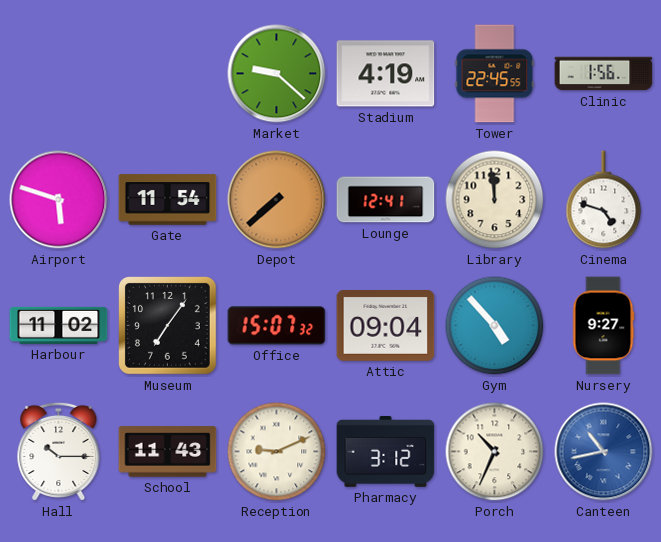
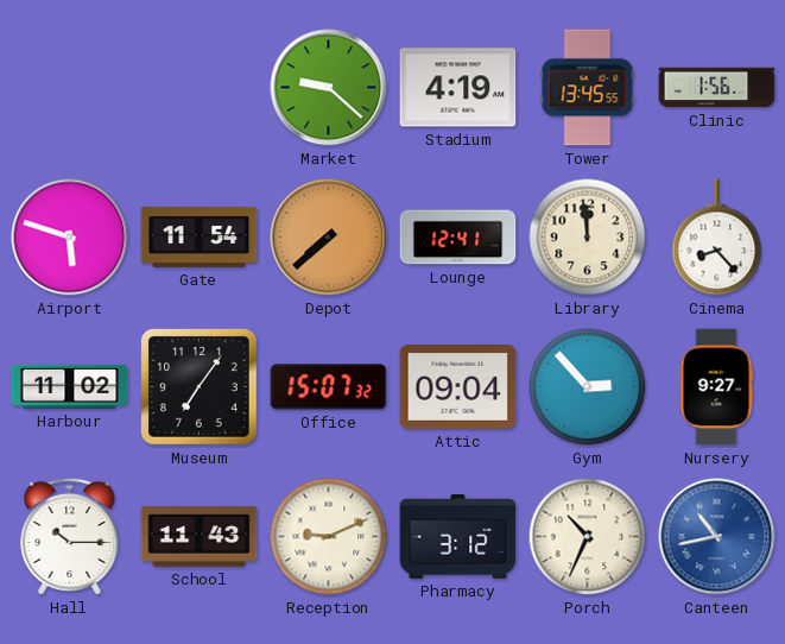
Tower: 22:45 -> 13:45 (588, 88)
Cinema: 4:48 -> 8:23 (717, 238)
Gym: 4:53 -> 2:53 (588, 387)
